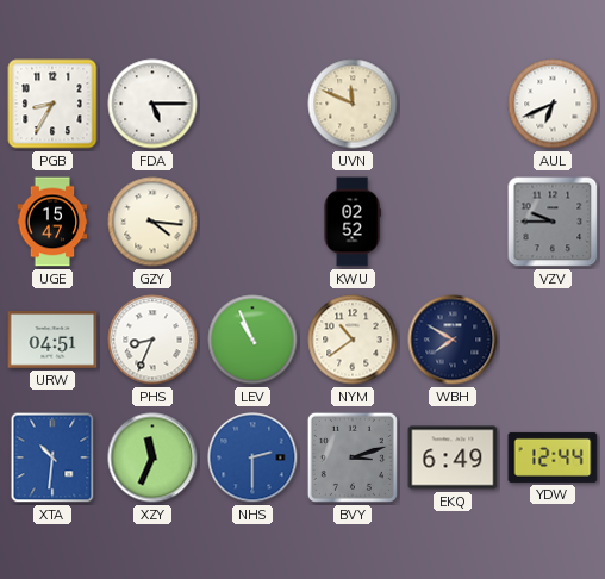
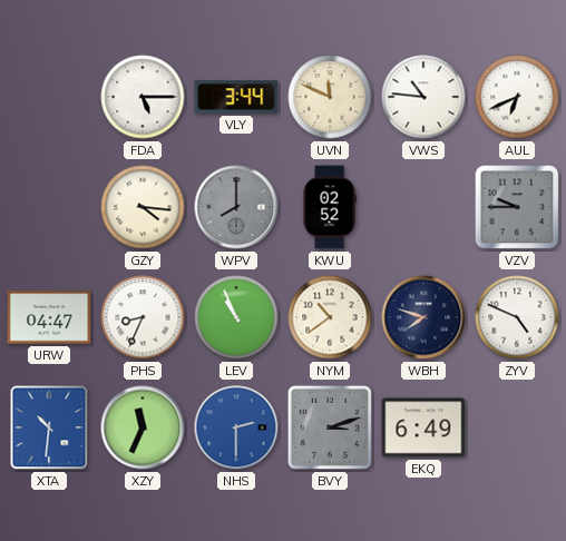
PGB: 8:35 -> none (52, 104)
VLY: none -> 3:44 (236, 97)
VWS: none -> 10:46 (423, 97)
UGE: 15:47 -> none (52, 222)
WPV: none -> 8:00 (236, 207)
URW: 04:51 -> 04:47 (49, 317)
WBH: 7:50 -> 7:48 (423, 317)
ZYV: none -> 4:49 (517, 317)
YDW: 12:44 -> none (553, 457)
